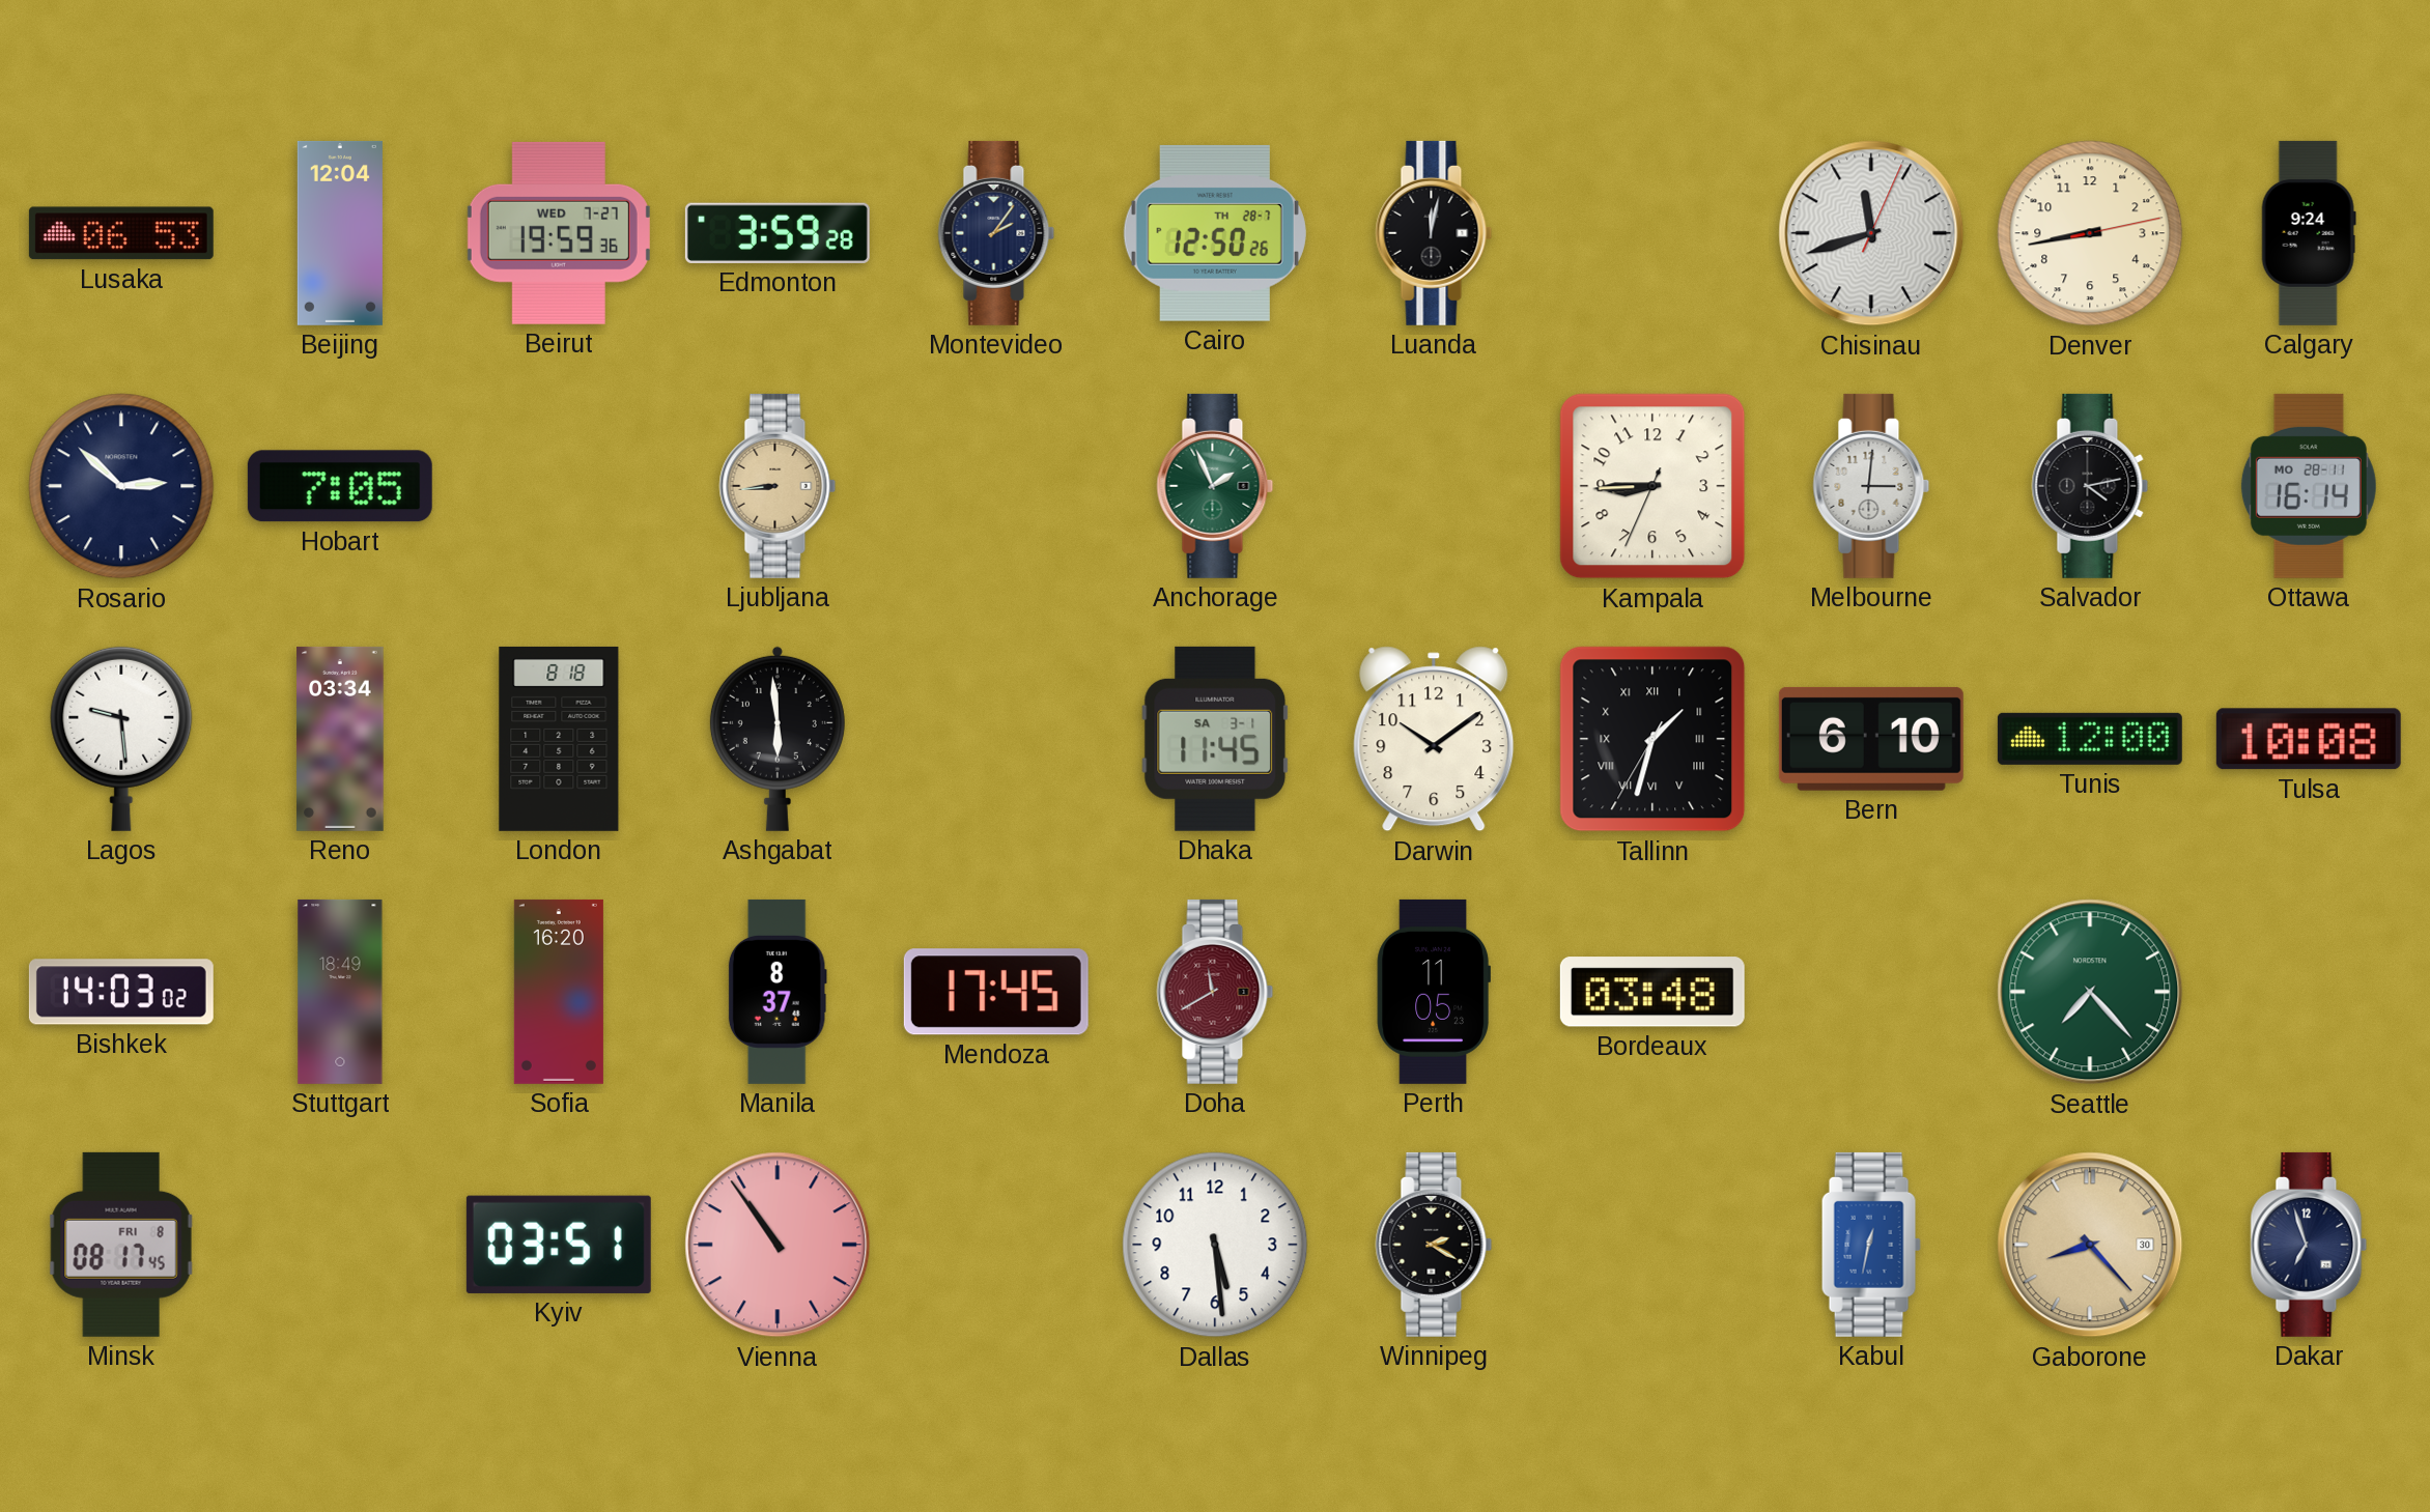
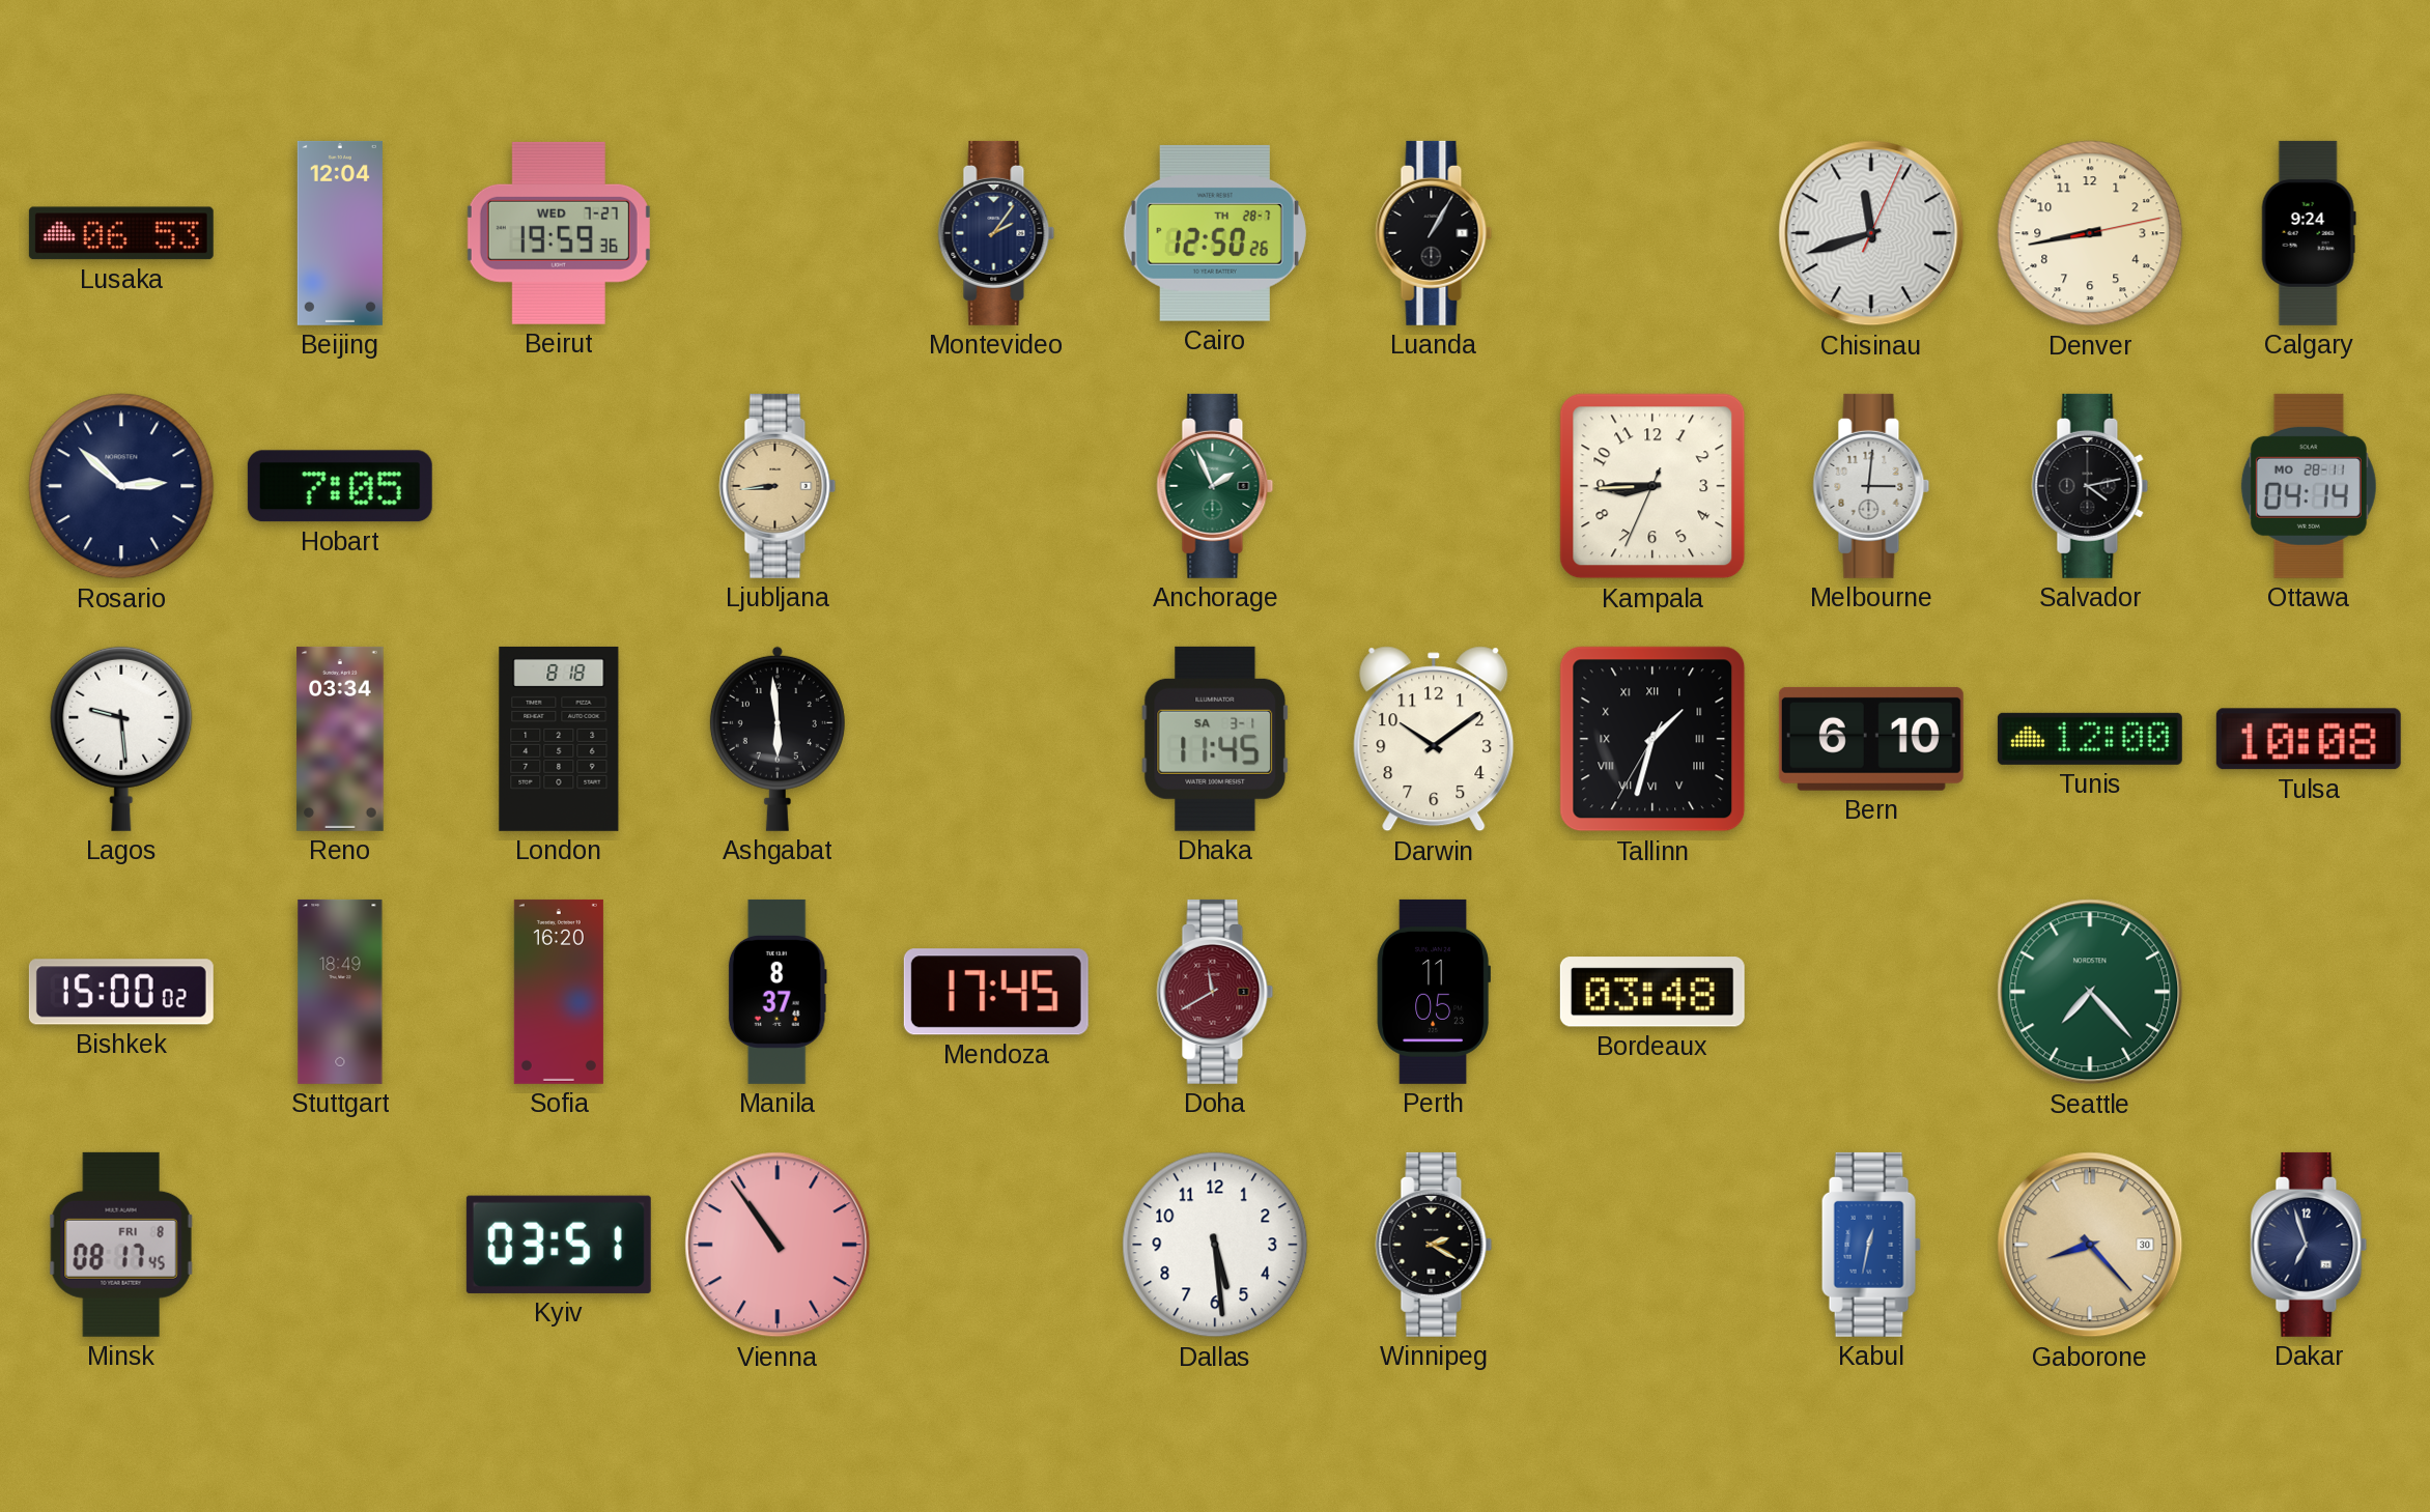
Edmonton: 3:59 -> none (778, 233)
Luanda: 12:02 -> 1:05 (1434, 233)
Ottawa: 16:14 -> 04:14 (2309, 486)
Bishkek: 14:03 -> 15:00 (121, 992)
